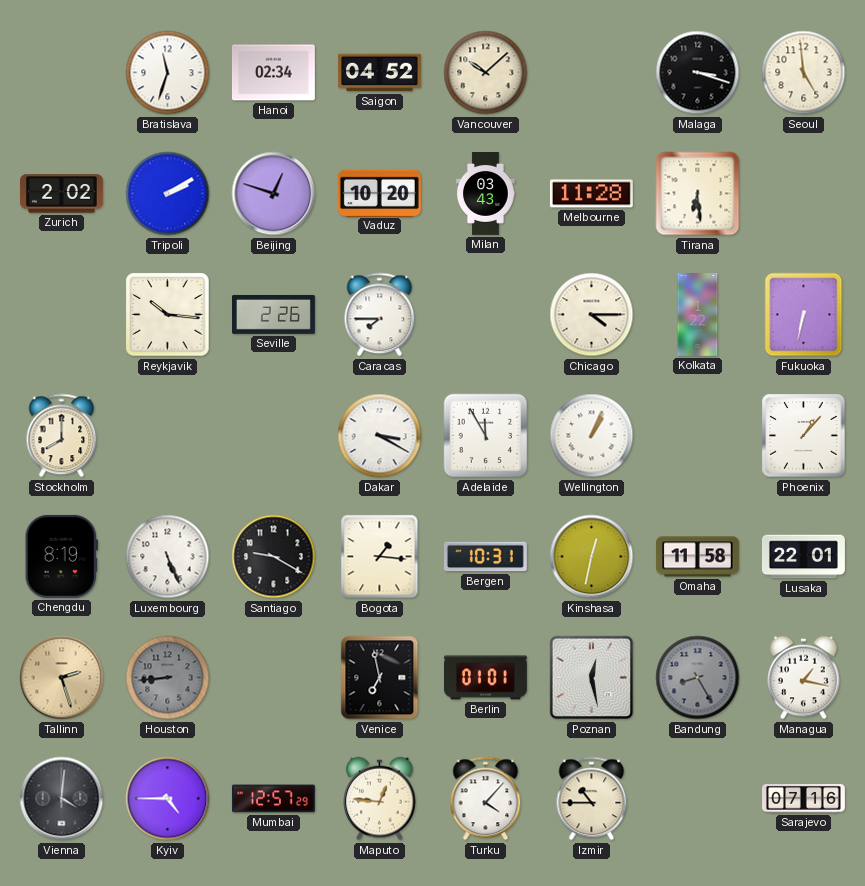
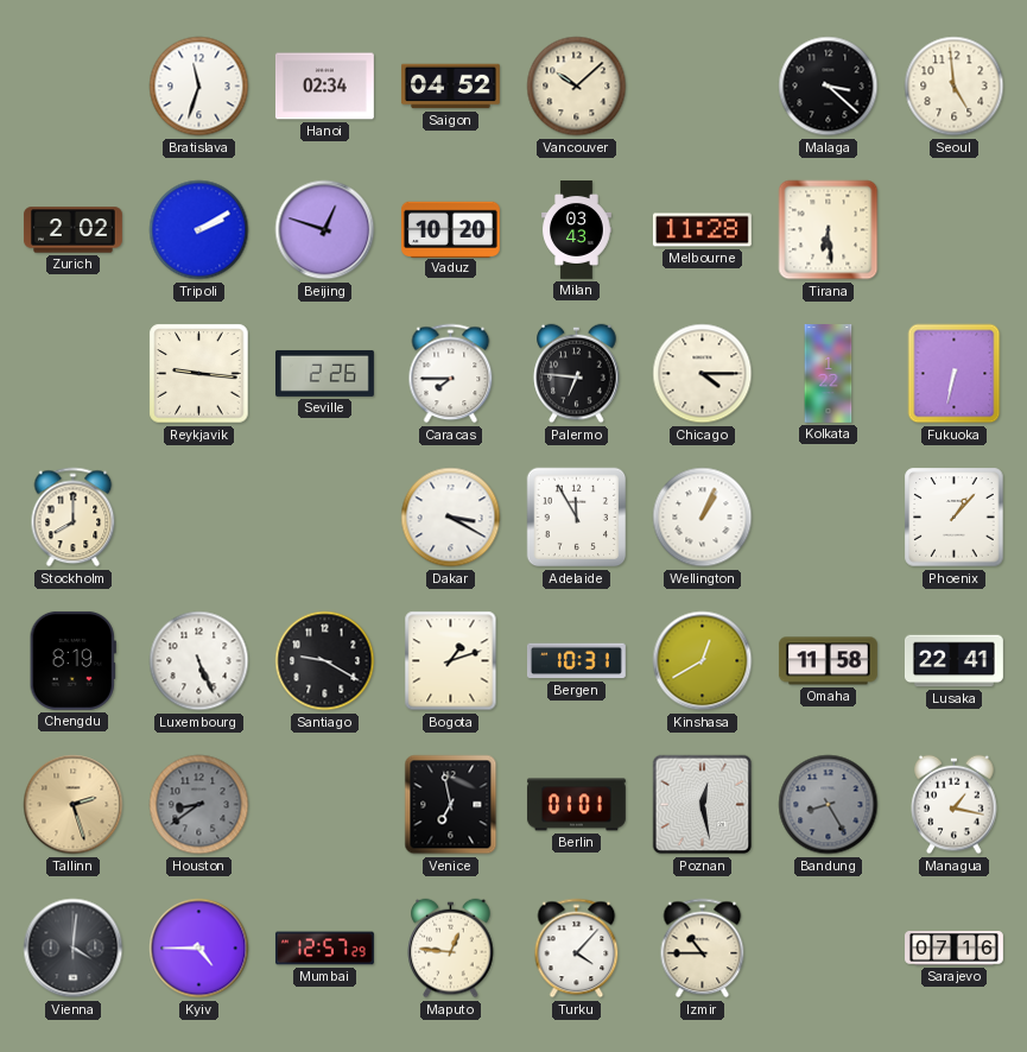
Malaga: 3:18 -> 3:22 (829, 87)
Reykjavik: 10:16 -> 9:16 (199, 374)
Palermo: none -> 6:46 (577, 374)
Bogota: 1:16 -> 1:12 (451, 661)
Kinshasa: 12:32 -> 12:40 (703, 661)
Lusaka: 22:01 -> 22:41 (953, 661)
Houston: 8:44 -> 8:39 (199, 805)
